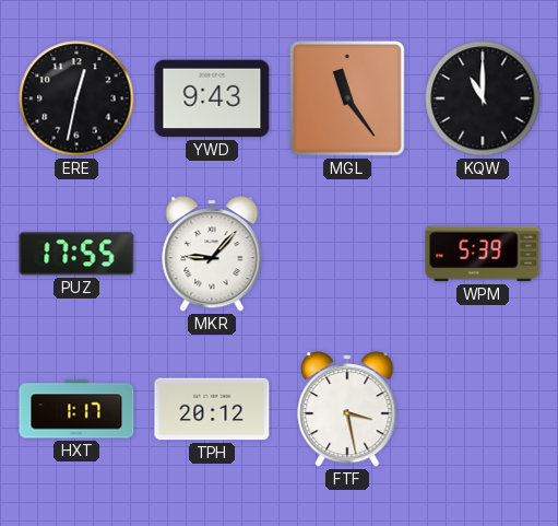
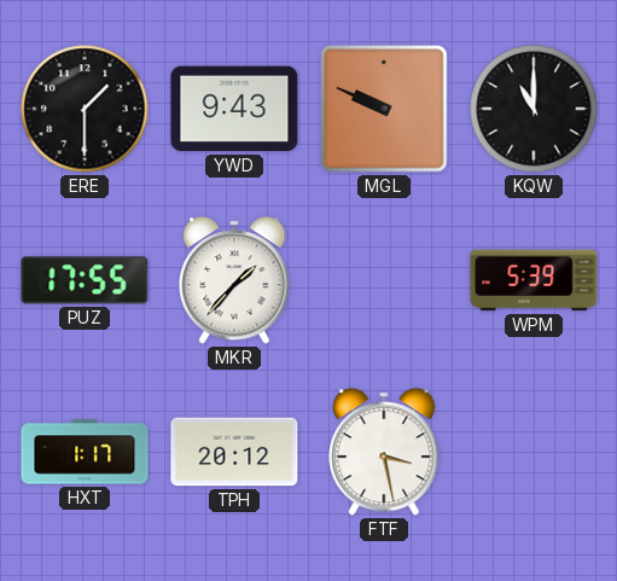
ERE: 12:32 -> 1:30 (85, 109)
MGL: 11:24 -> 9:49 (385, 110)
MKR: 9:07 -> 1:37 (234, 280)
